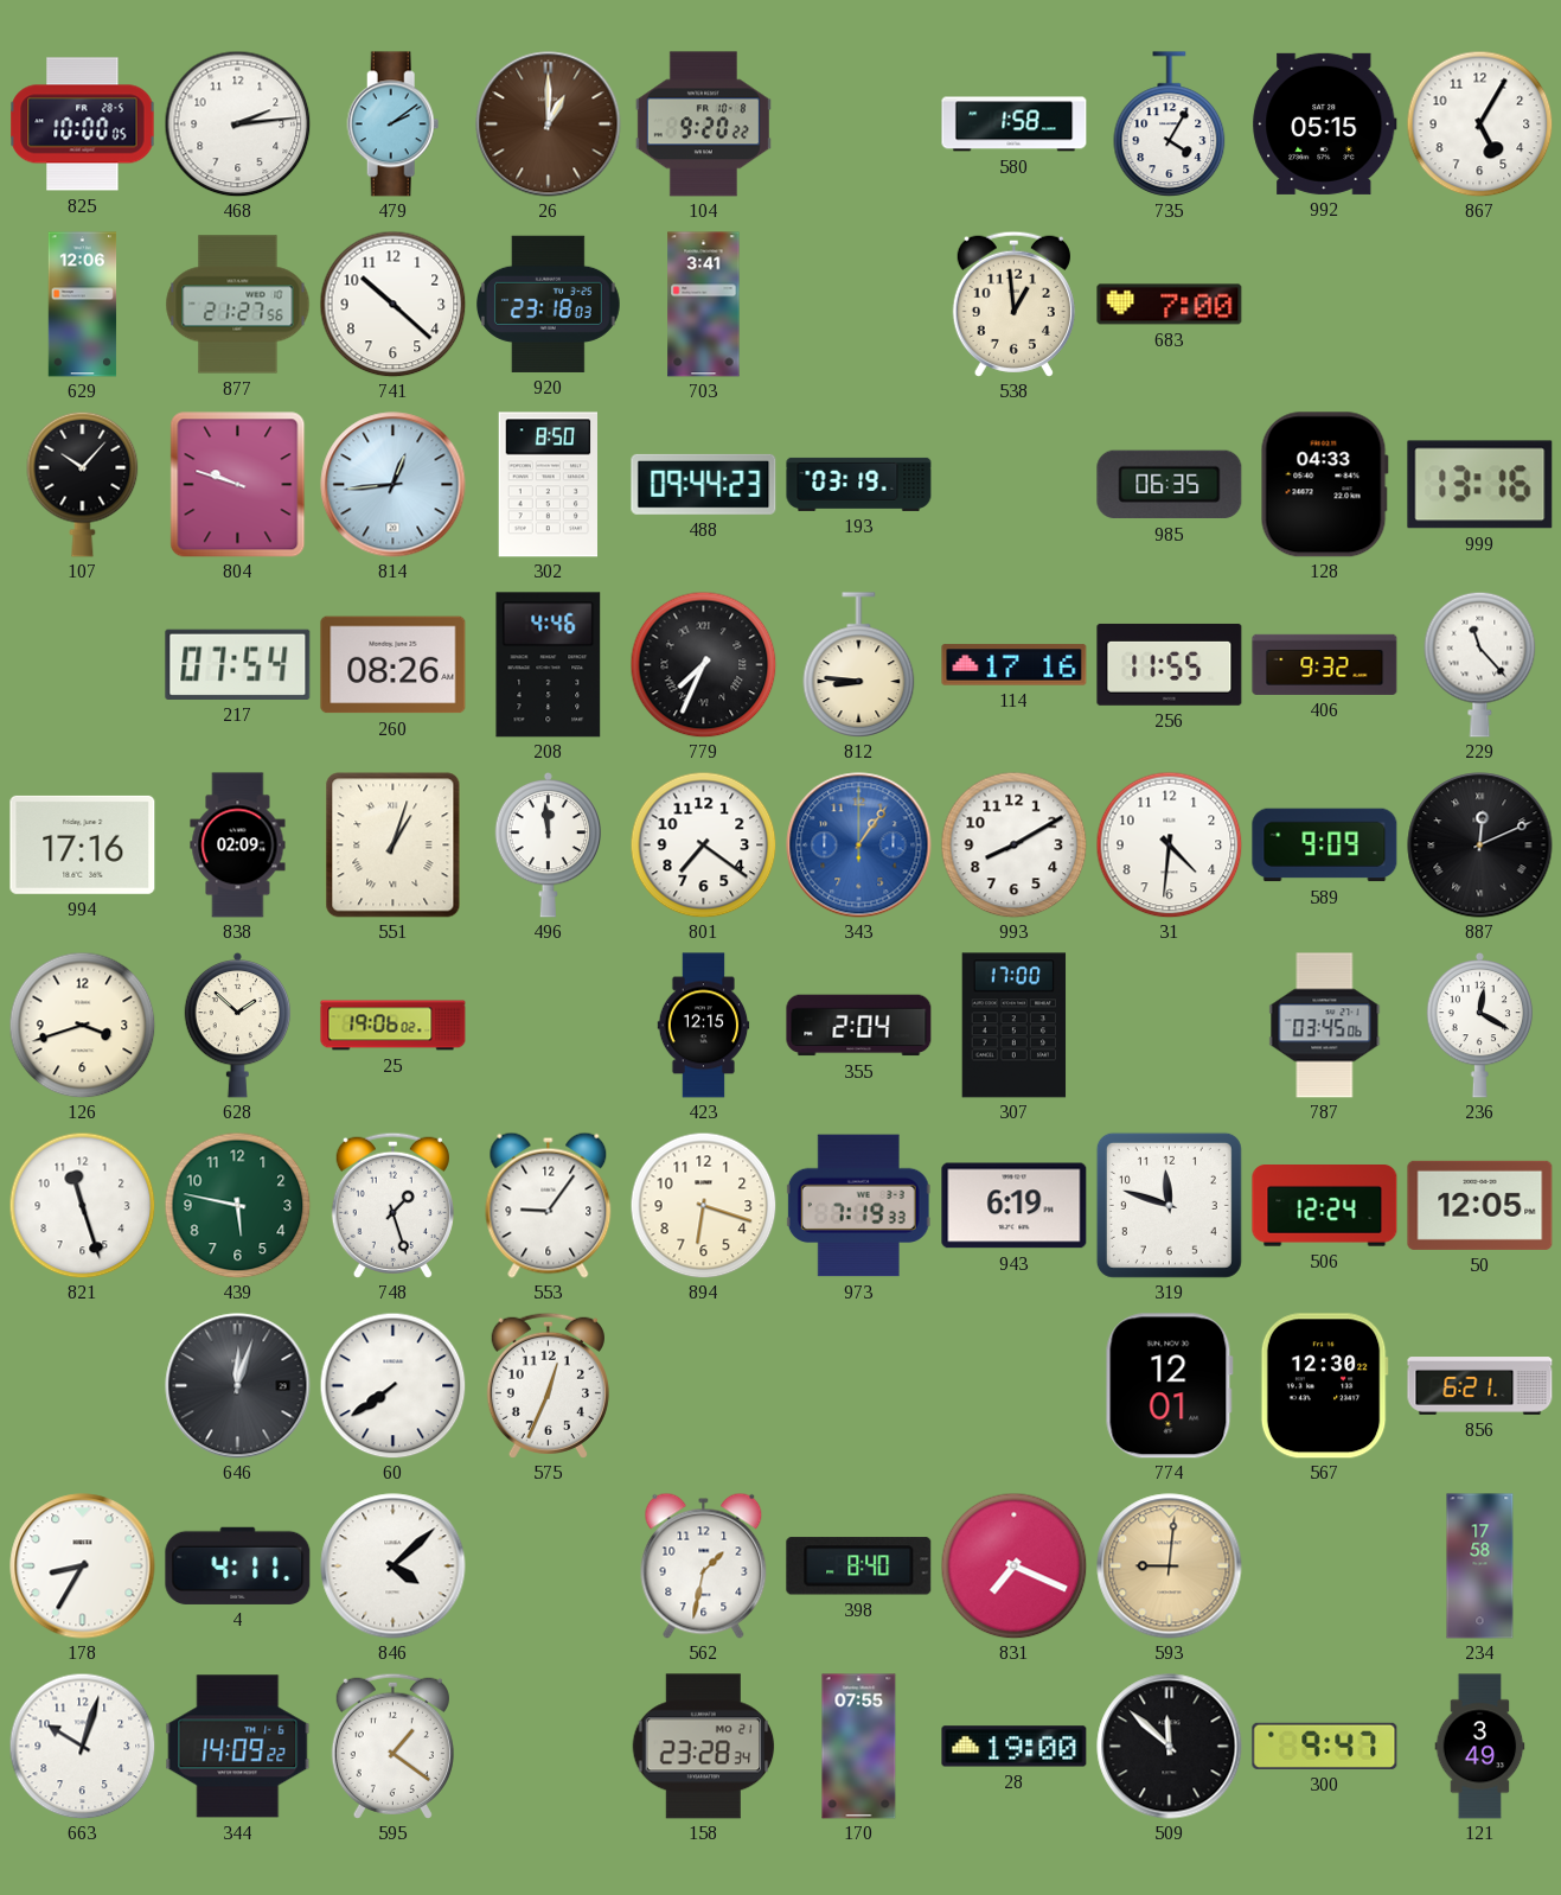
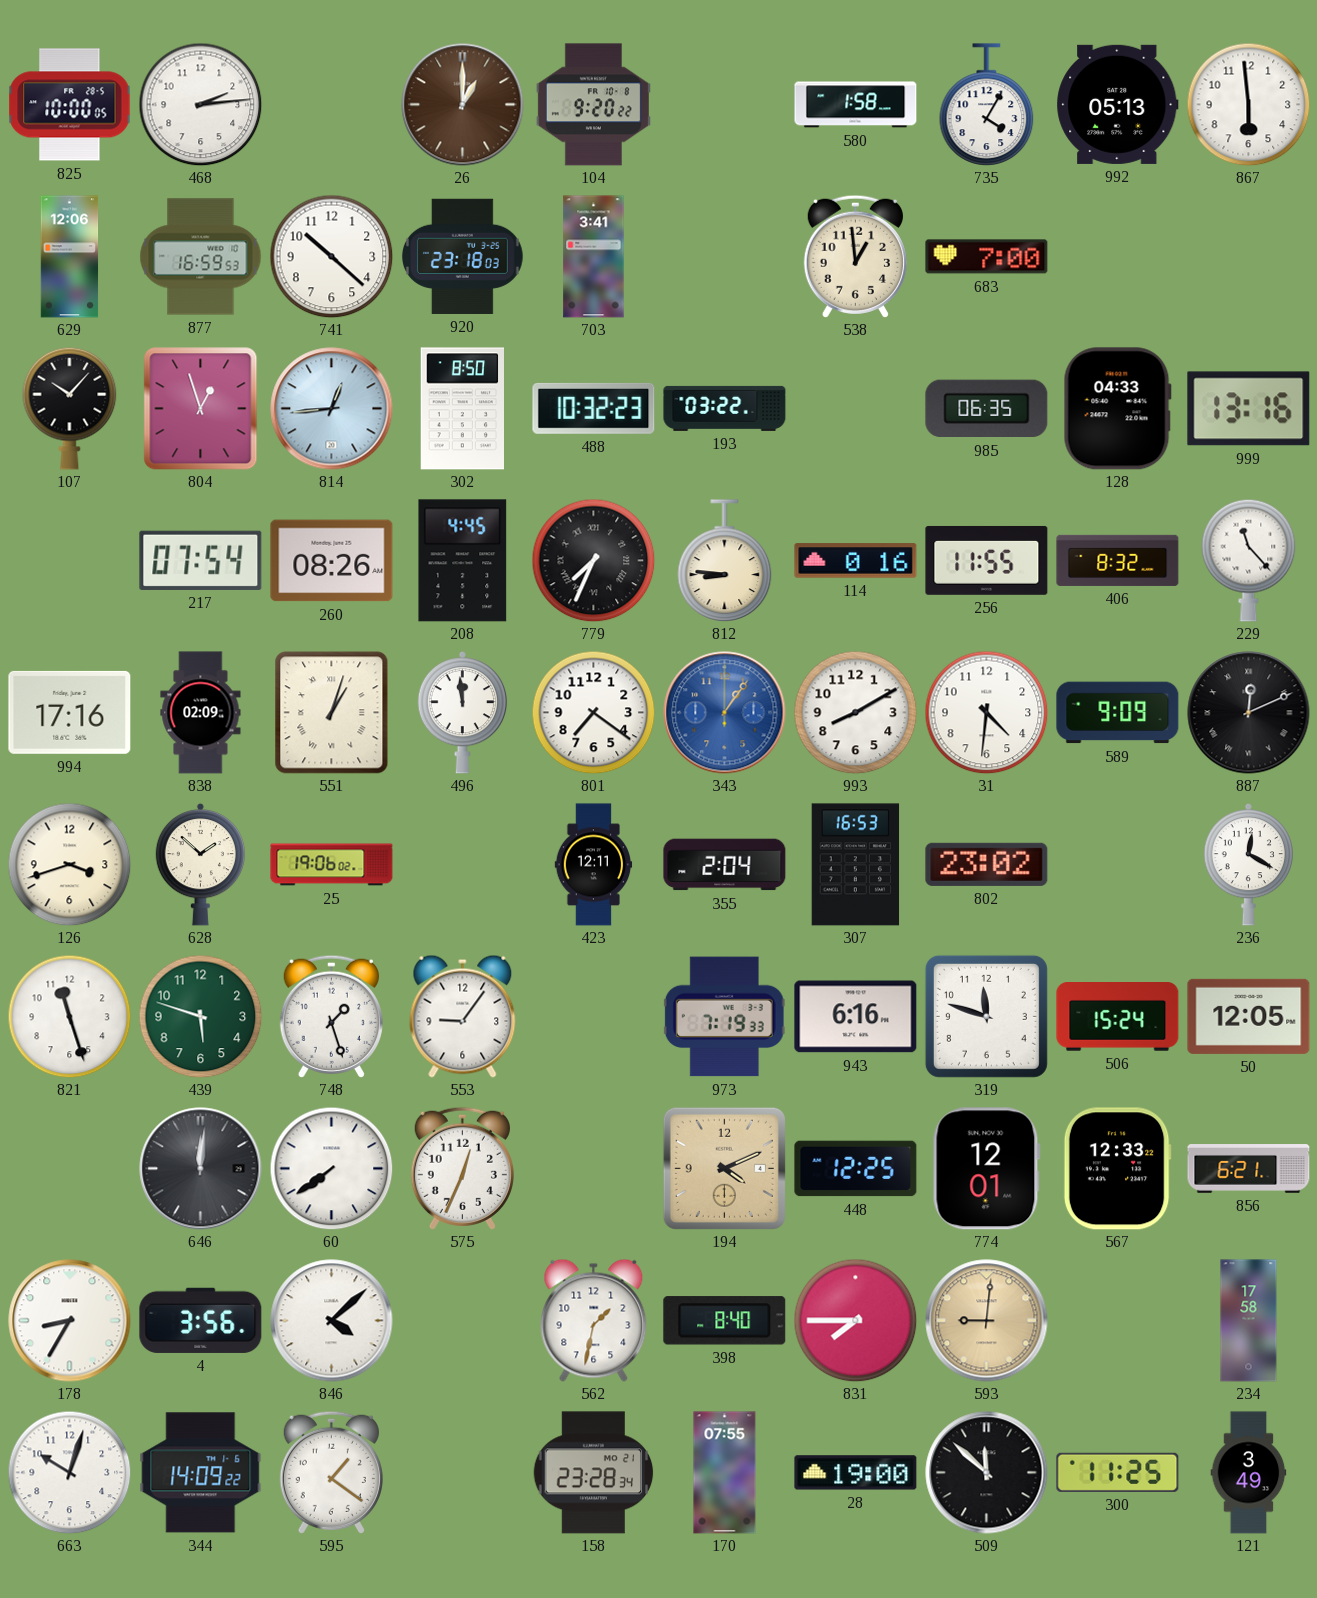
479: 2:09 -> none (394, 125)
992: 05:15 -> 05:13 (1118, 104)
867: 5:05 -> 5:59 (1248, 104)
877: 21:27 -> 16:59 (201, 257)
804: 9:48 -> 12:57 (201, 409)
488: 09:44 -> 10:32 (594, 408)
193: 03:19 -> 03:22 (725, 408)
208: 4:46 -> 4:45 (463, 561)
114: 17:16 -> 0:16 (856, 561)
406: 9:32 -> 8:32 (1118, 560)
423: 12:15 -> 12:11 (594, 865)
307: 17:00 -> 16:53 (856, 865)
802: none -> 23:02 (987, 864)
787: 03:45 -> none (1325, 1026)
439: 5:47 -> 5:48 (200, 1016)
894: 6:18 -> none (703, 1205)
943: 6:19 -> 6:16 (856, 1017)
506: 12:24 -> 15:24 (1118, 1017)
646: 12:03 -> 12:01 (201, 1169)
194: none -> 4:11 (724, 1168)
448: none -> 12:25 (856, 1169)
567: 12:30 -> 12:33 (1117, 1169)
4: 4:11 -> 3:56 (201, 1320)
831: 7:19 -> 7:45 (855, 1320)
300: 9:47 -> 11:25 (1118, 1472)
